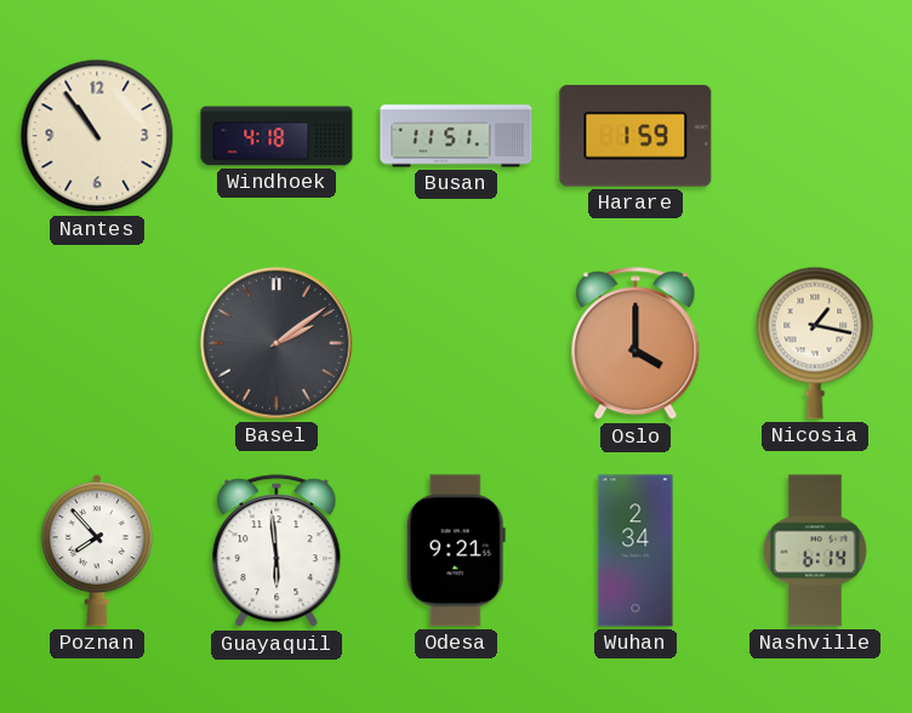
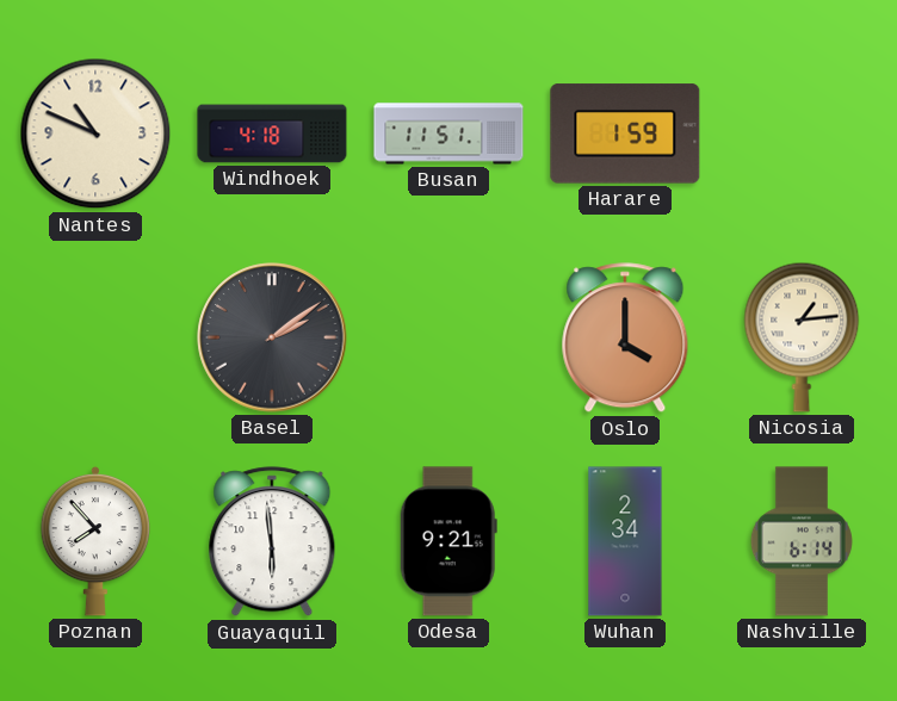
Nantes: 10:54 -> 10:49 (95, 134)
Nicosia: 1:17 -> 1:14 (802, 337)
